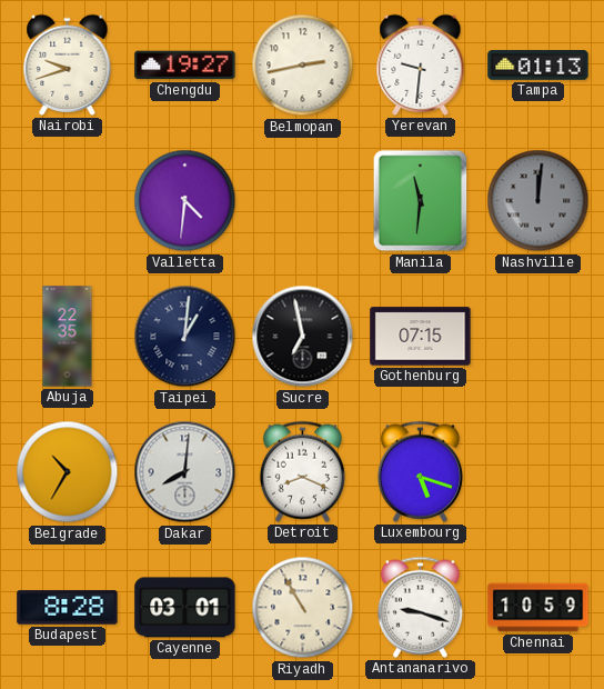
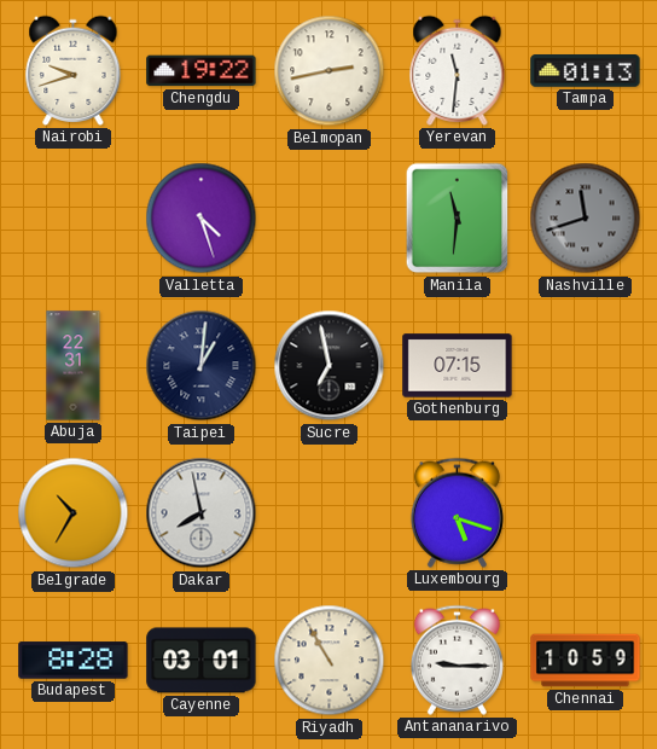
Chengdu: 19:27 -> 19:22 (202, 71)
Yerevan: 9:31 -> 11:31 (458, 70)
Valletta: 4:31 -> 4:27 (202, 219)
Nashville: 12:01 -> 11:42 (586, 219)
Abuja: 22:35 -> 22:31 (74, 366)
Dakar: 8:01 -> 7:58 (202, 513)
Detroit: 8:19 -> none (302, 471)
Antananarivo: 9:18 -> 9:15 (457, 660)
